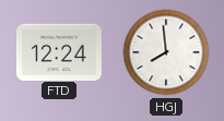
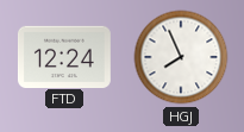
HGJ: 7:59 -> 7:56 (181, 57)
